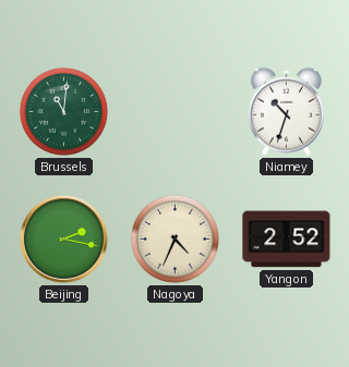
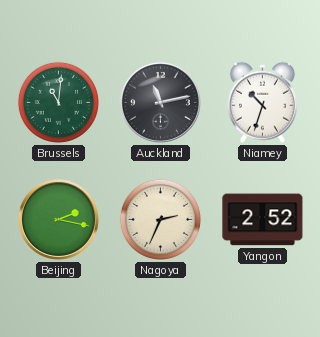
Auckland: none -> 11:13 (160, 102)
Nagoya: 4:34 -> 2:34 (160, 219)
